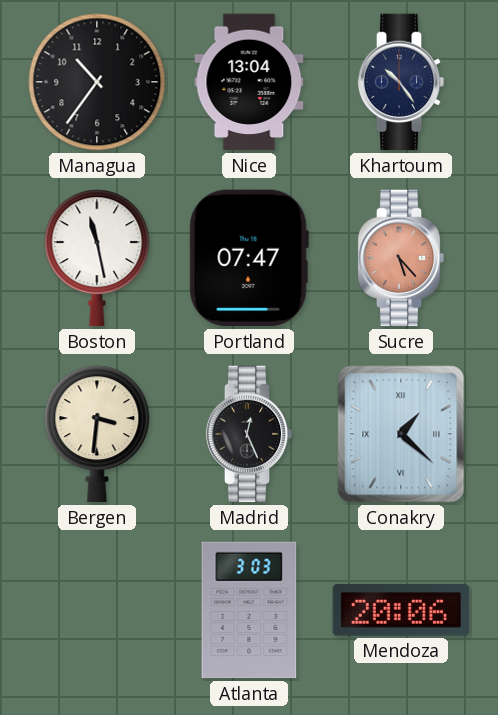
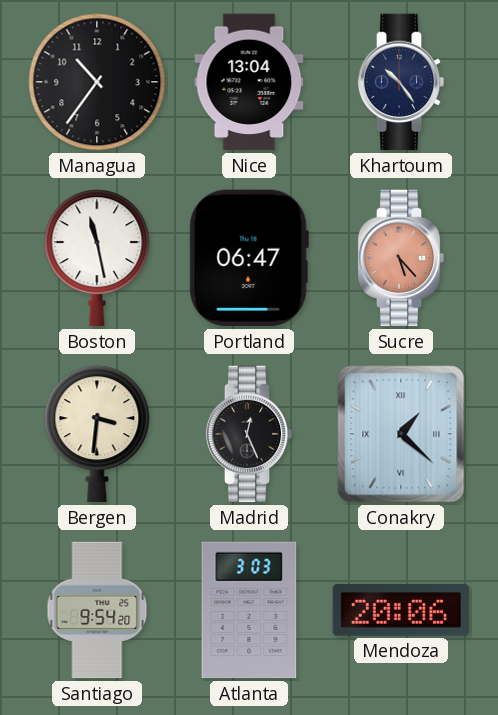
Portland: 07:47 -> 06:47 (249, 258)
Santiago: none -> 9:54 (97, 610)
